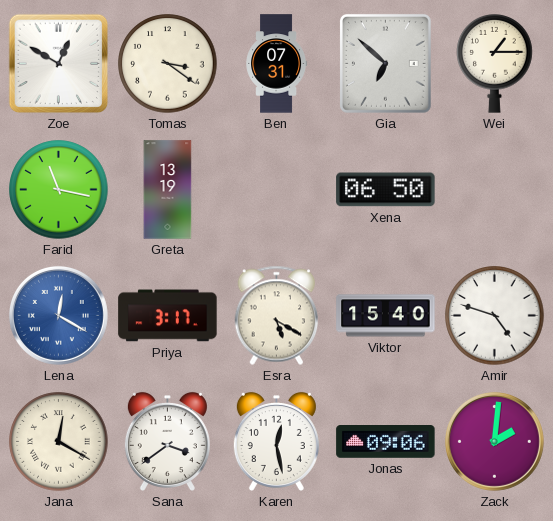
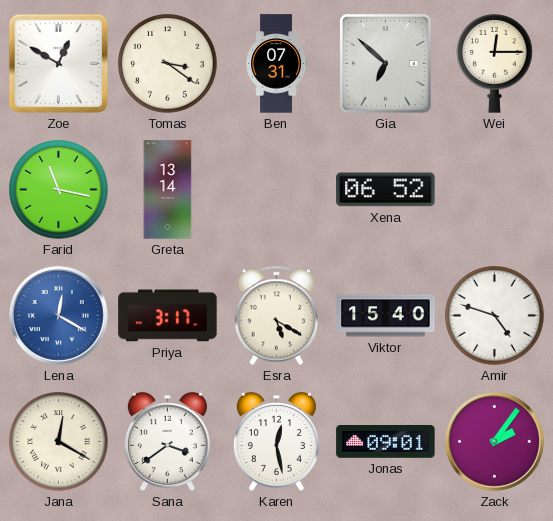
Wei: 1:15 -> 12:15 (495, 64)
Greta: 13:19 -> 13:14 (168, 190)
Xena: 06:50 -> 06:52 (386, 190)
Jonas: 09:06 -> 09:01 (386, 442)
Zack: 2:01 -> 2:06 (494, 441)
